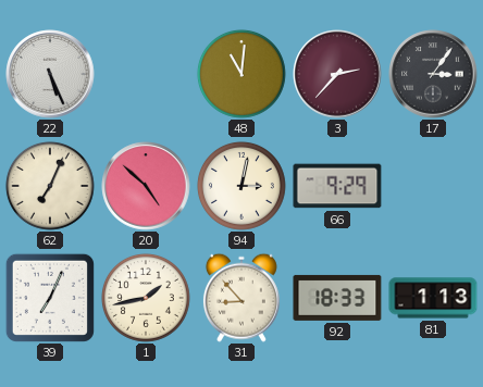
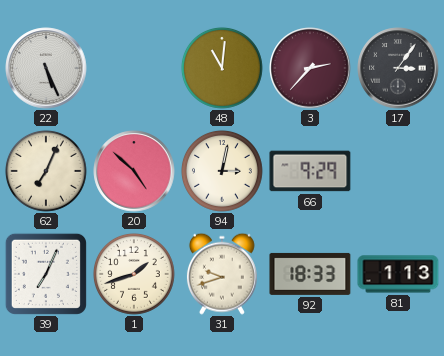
1: 1:43 -> 1:42 (134, 274)
31: 8:53 -> 9:42 (222, 274)
